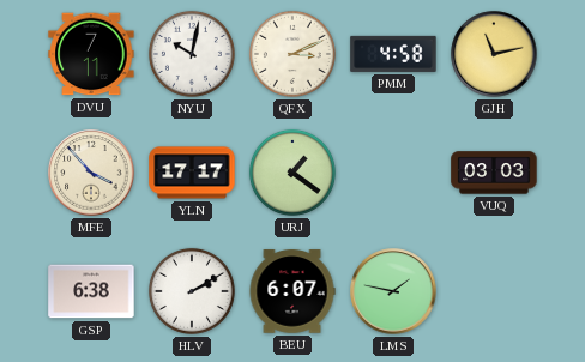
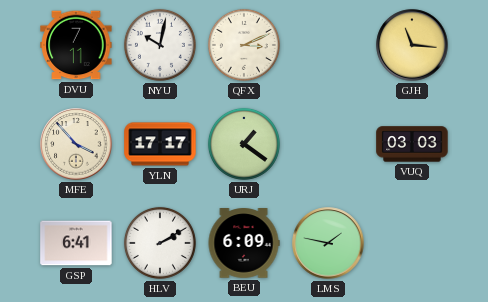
PMM: 4:58 -> none (393, 54)
GJH: 11:13 -> 11:16 (412, 45)
GSP: 6:38 -> 6:41 (76, 243)
BEU: 6:07 -> 6:09 (244, 243)
